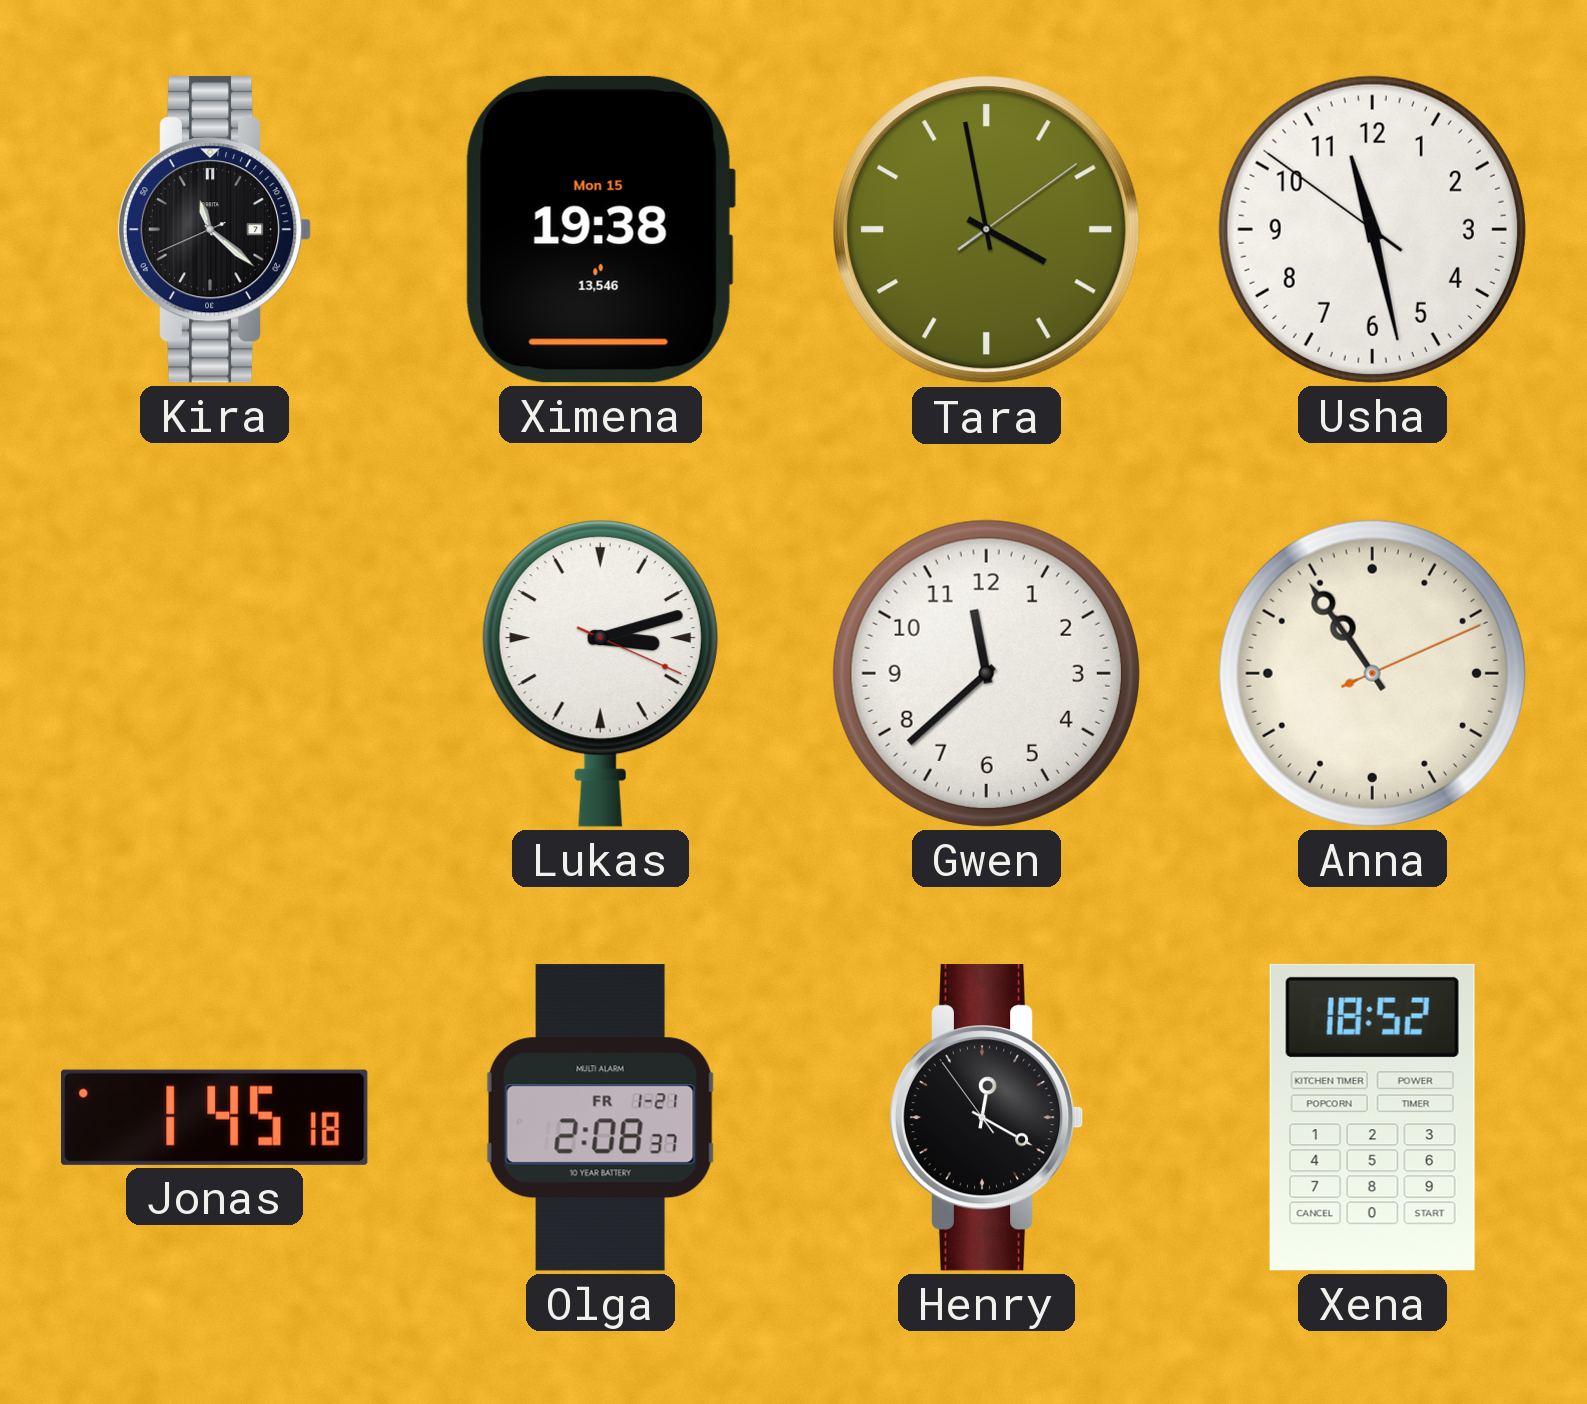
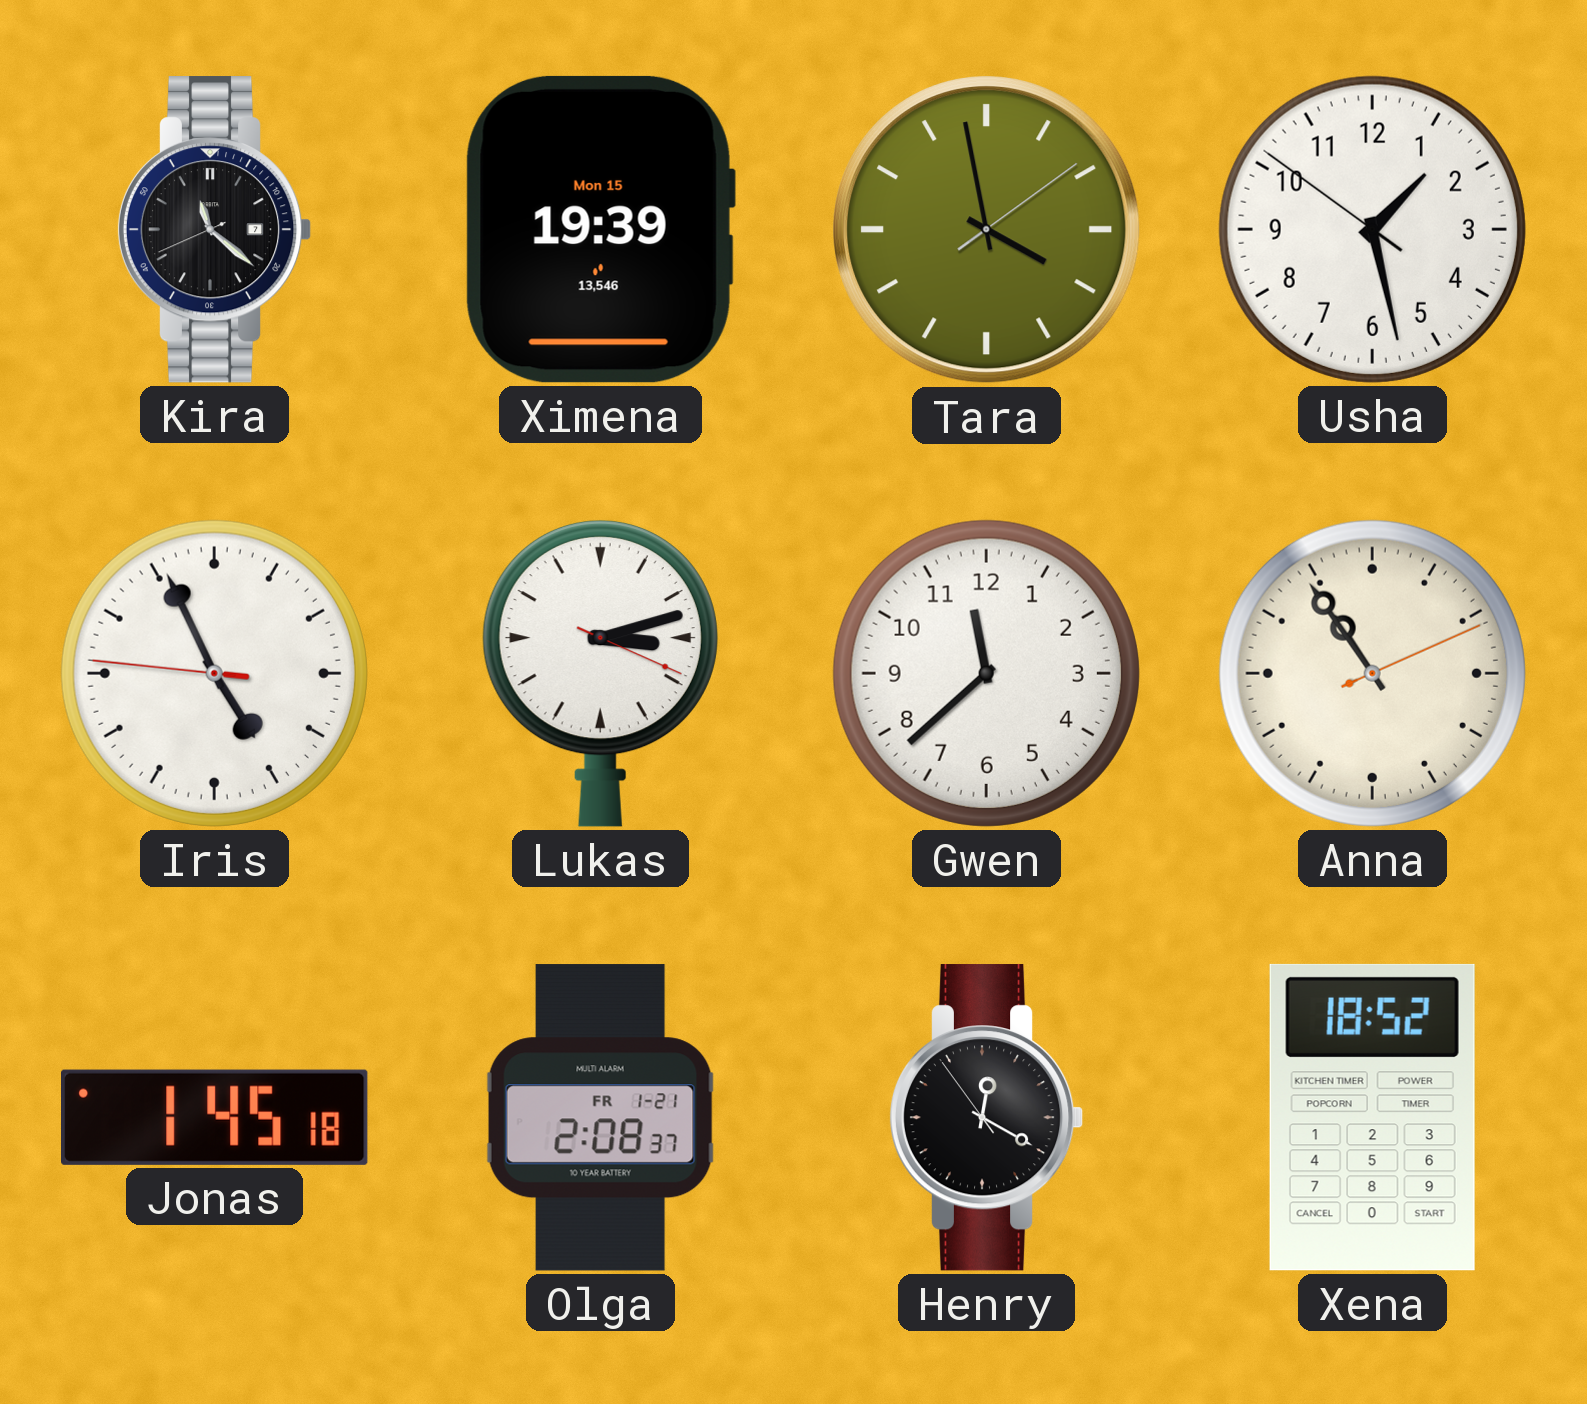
Ximena: 19:38 -> 19:39 (600, 229)
Usha: 11:27 -> 1:27 (1372, 229)
Iris: none -> 4:55 (214, 673)
